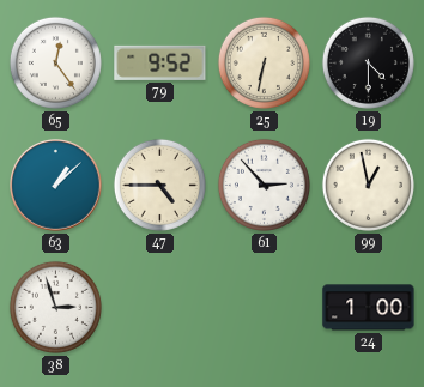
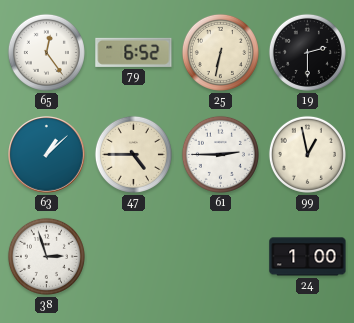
79: 9:52 -> 6:52 (134, 52)
19: 4:30 -> 2:30 (307, 52)
61: 2:53 -> 2:45 (220, 154)
